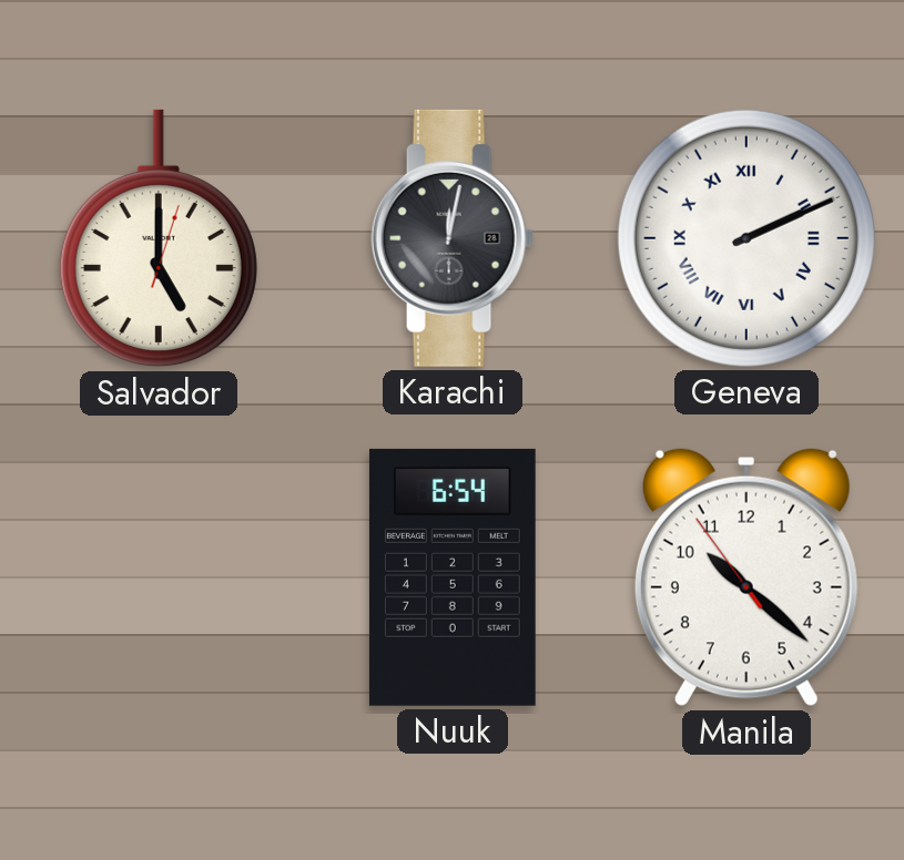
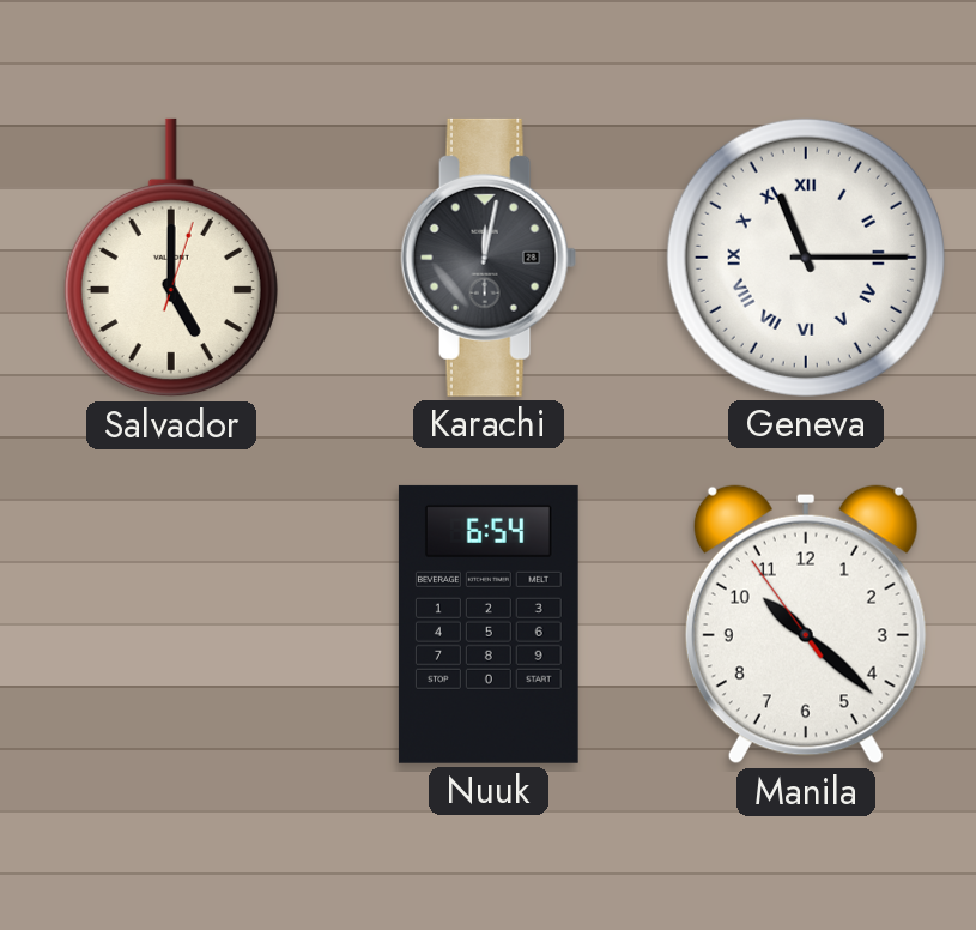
Geneva: 2:11 -> 11:15 (806, 258)
